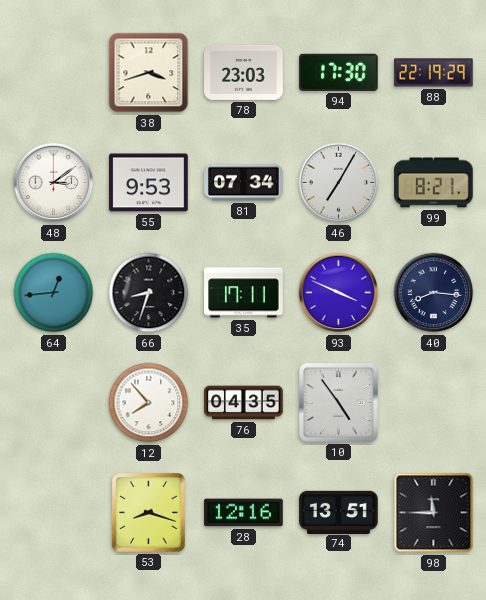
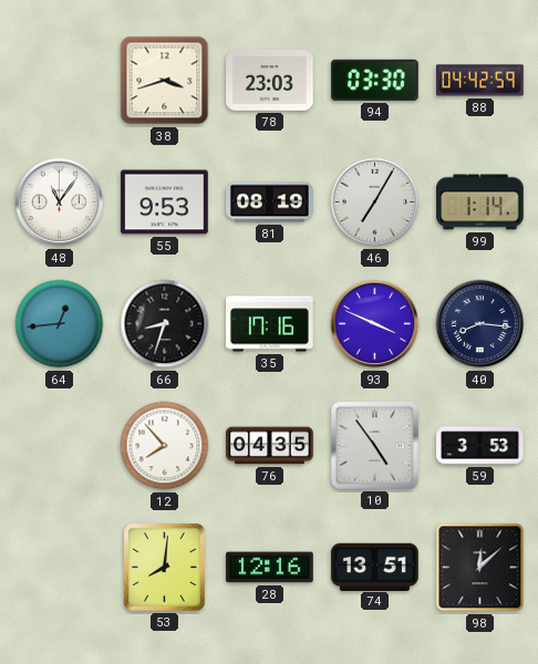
94: 17:30 -> 03:30 (375, 80)
88: 22:19 -> 04:42 (480, 81)
48: 3:09 -> 11:06 (60, 203)
81: 07:34 -> 08:19 (270, 203)
99: 8:21 -> 1:14 (480, 203)
35: 17:11 -> 17:16 (270, 324)
59: none -> 3:53 (480, 446)
53: 8:18 -> 8:01 (164, 567)
98: 11:45 -> 12:08 (480, 568)
